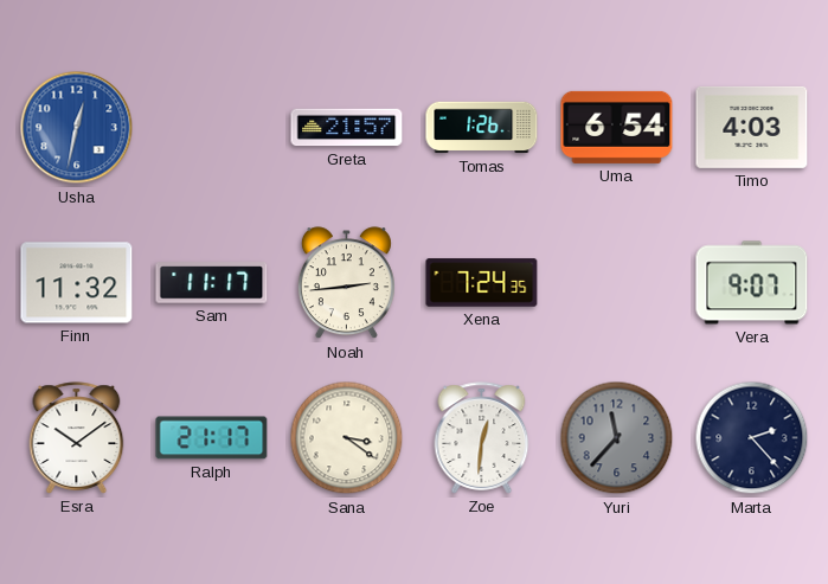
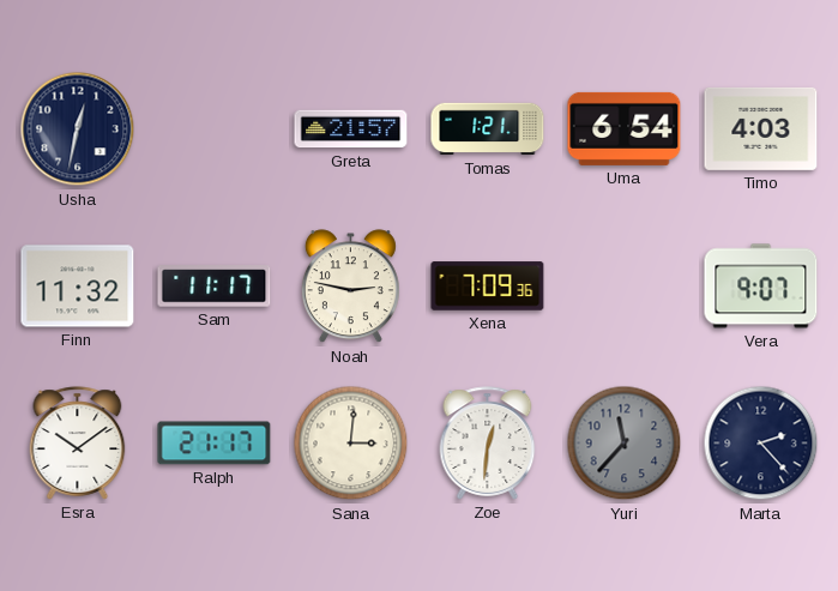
Usha dial: blue -> navy (78, 129)
Tomas: 1:26 -> 1:21 (488, 129)
Noah: 2:44 -> 2:47 (350, 287)
Xena: 7:24 -> 7:09 (488, 287)
Sana: 3:21 -> 3:01 (351, 444)
